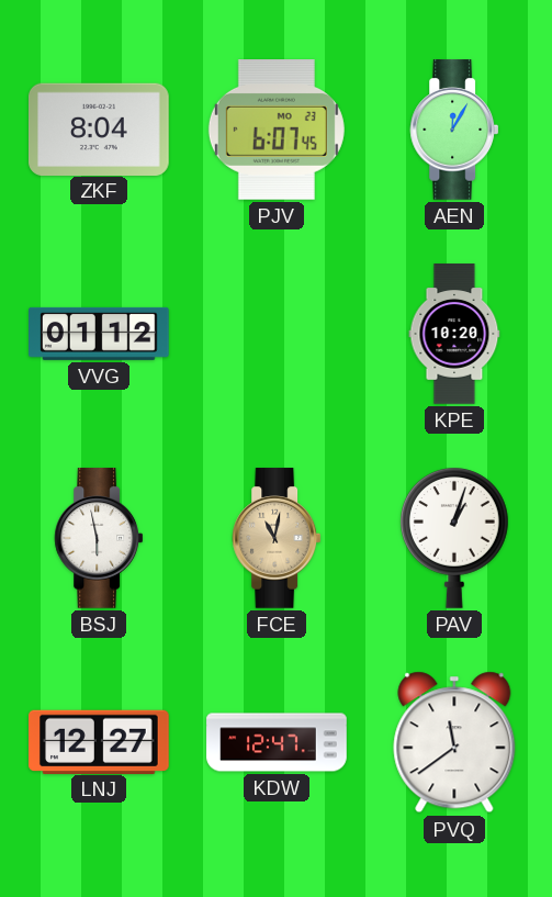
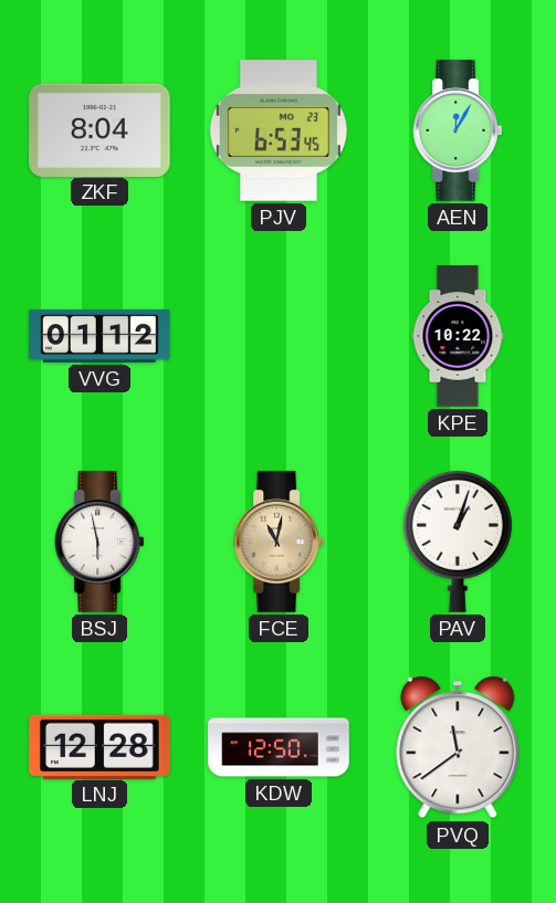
PJV: 6:07 -> 6:53 (279, 132)
KPE: 10:20 -> 10:22 (458, 336)
LNJ: 12:27 -> 12:28 (99, 746)
KDW: 12:47 -> 12:50 (279, 747)
